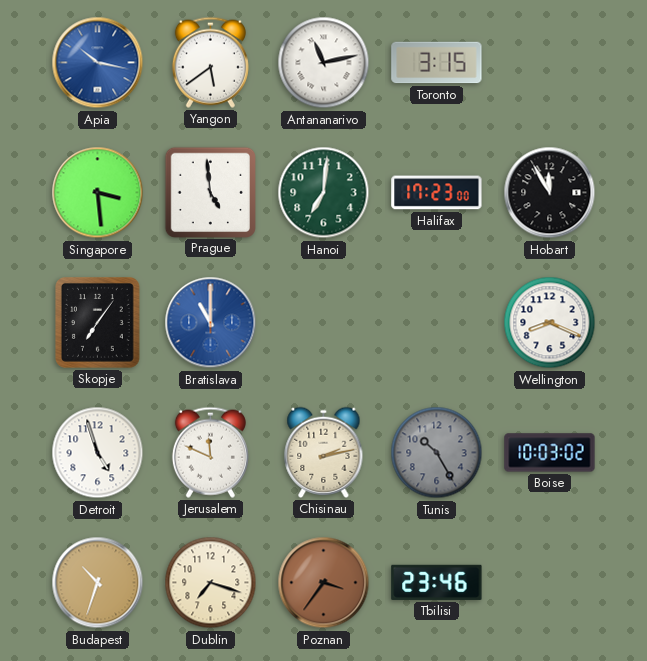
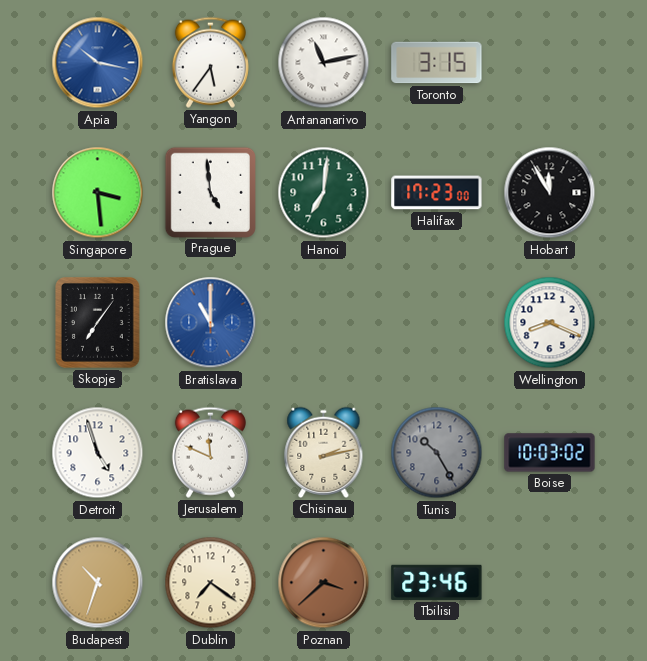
Yangon: 5:39 -> 5:36 (210, 62)
Dublin: 7:18 -> 7:21 (211, 583)
Poznan: 3:36 -> 3:38 (324, 583)
